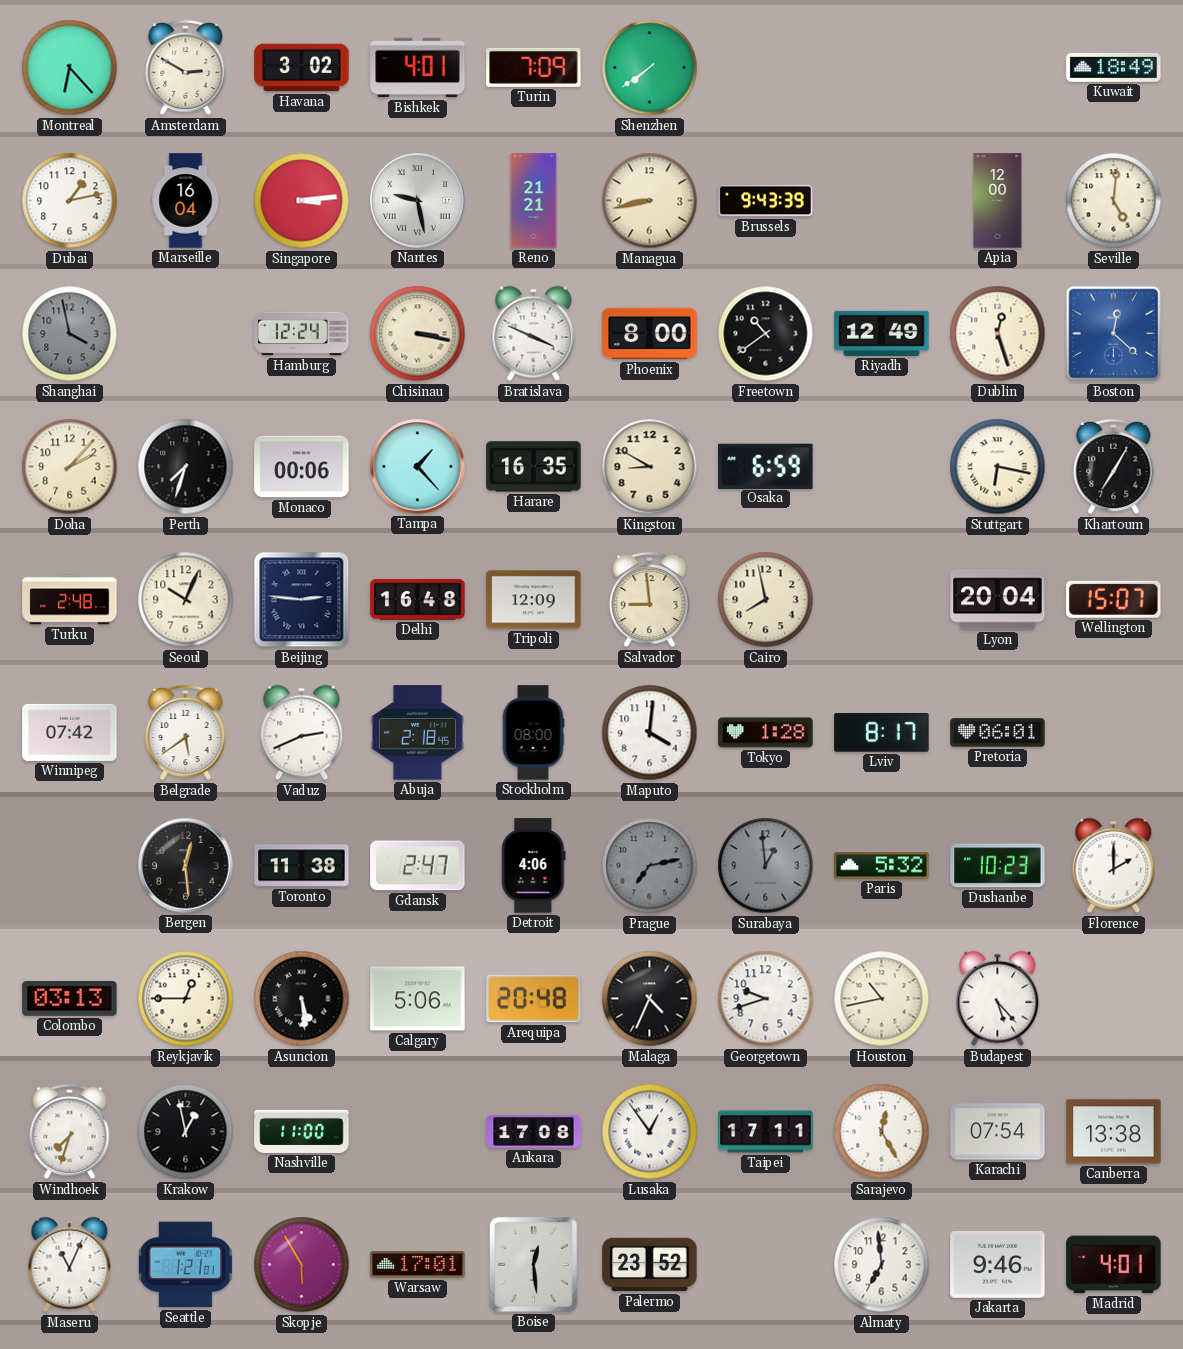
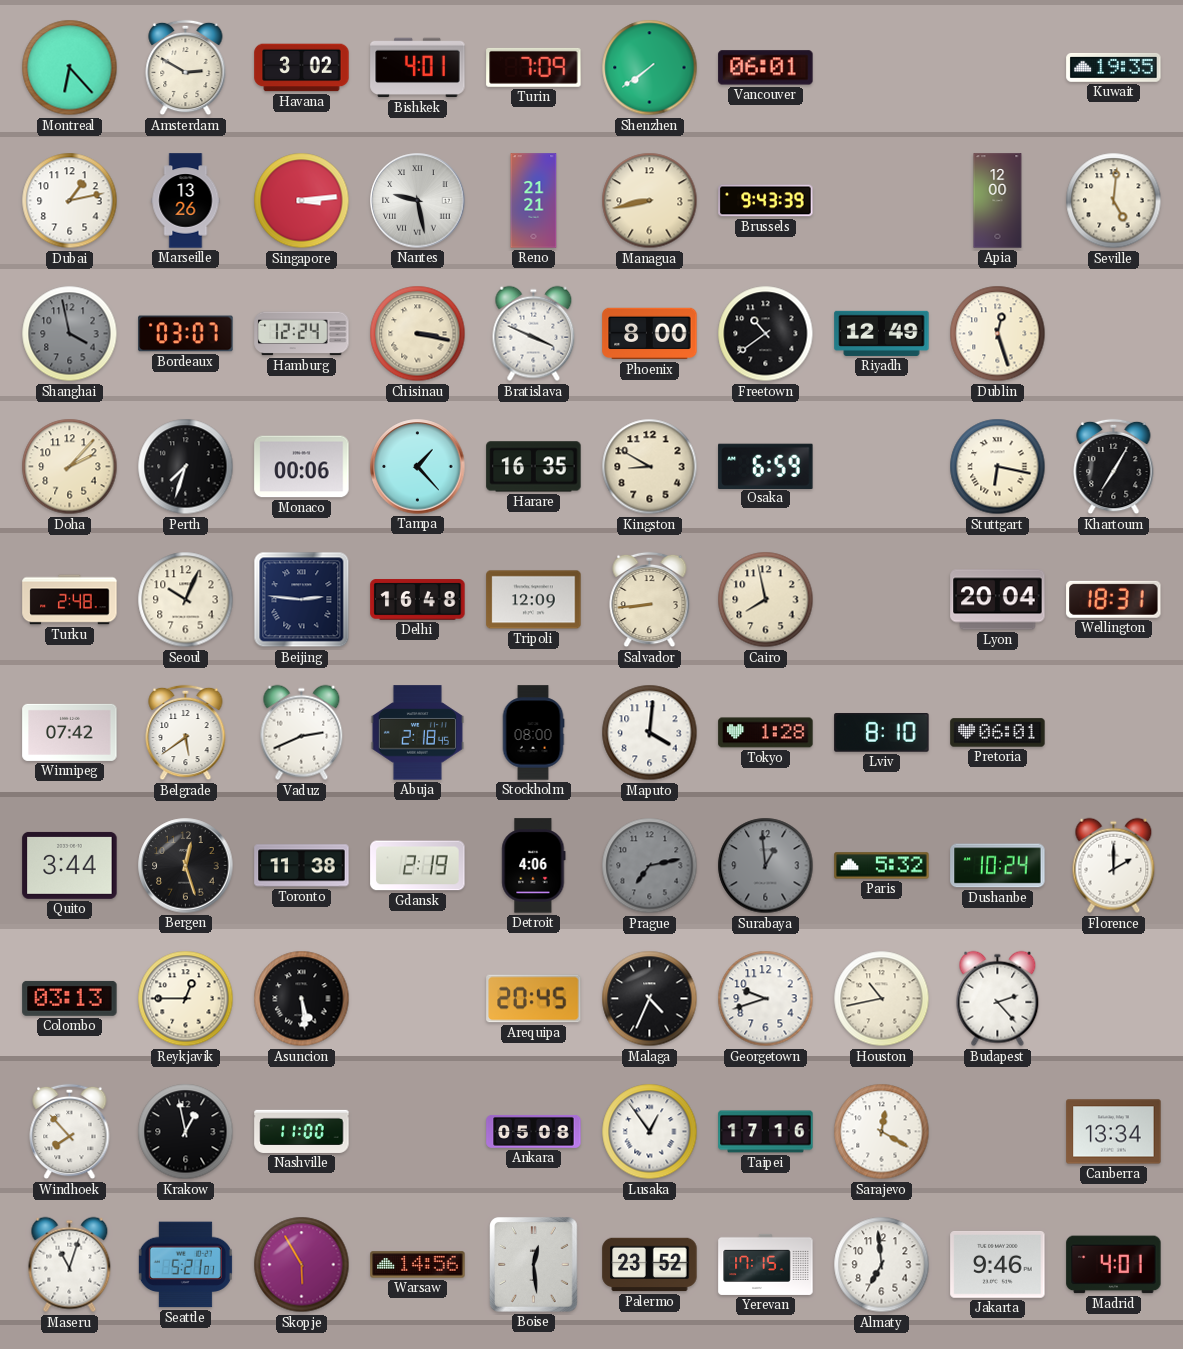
Vancouver: none -> 06:01 (766, 68)
Kuwait: 18:49 -> 19:35 (1114, 67)
Marseille: 16:04 -> 13:26 (186, 201)
Bordeaux: none -> 03:07 (186, 334)
Boston: 12:22 -> none (1114, 334)
Salvador: 8:59 -> 8:44 (650, 600)
Wellington: 15:07 -> 18:31 (1114, 599)
Lviv: 8:17 -> 8:10 (882, 733)
Quito: none -> 3:44 (70, 865)
Bergen: 12:29 -> 12:27 (186, 866)
Gdansk: 2:47 -> 2:19 (418, 866)
Dushanbe: 10:23 -> 10:24 (998, 866)
Calgary: 5:06 -> none (418, 999)
Arequipa: 20:48 -> 20:45 (534, 999)
Budapest: 5:23 -> 2:23 (998, 999)
Windhoek: 7:33 -> 7:53 (70, 1132)
Ankara: 17:08 -> 05:08 (534, 1131)
Taipei: 17:11 -> 17:16 (766, 1132)
Sarajevo: 12:25 -> 12:20 (882, 1132)
Karachi: 07:54 -> none (998, 1132)
Canberra: 13:38 -> 13:34 (1114, 1132)
Maseru: 11:04 -> 11:03 (70, 1265)
Seattle: 1:21 -> 5:21 (185, 1265)
Warsaw: 17:01 -> 14:56 (418, 1265)
Yerevan: none -> 17:15 (766, 1264)
